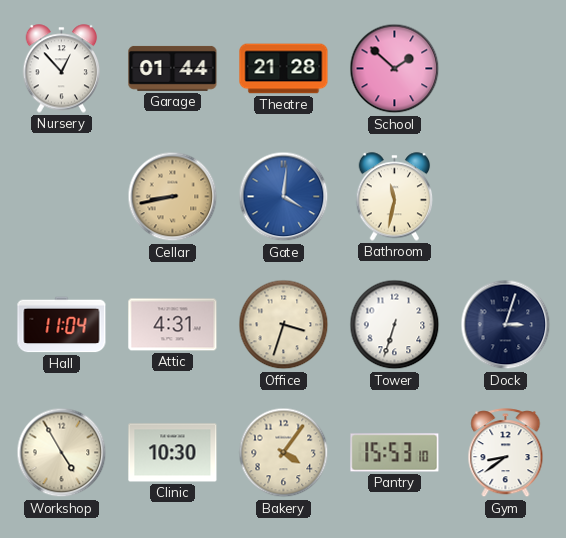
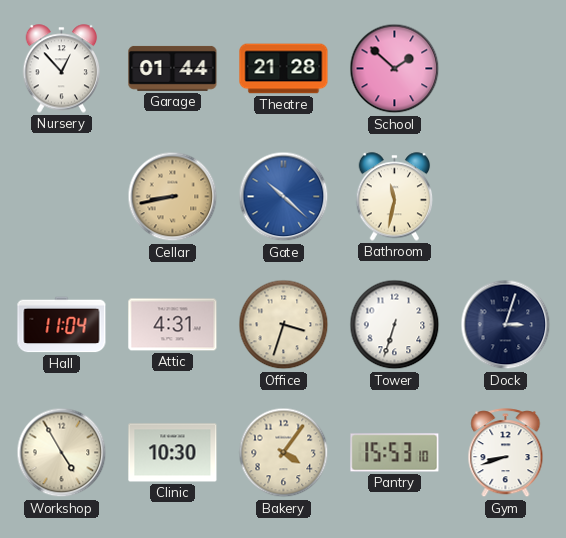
Gate: 4:01 -> 10:22 (284, 197)
Gym: 8:39 -> 8:42 (506, 453)
